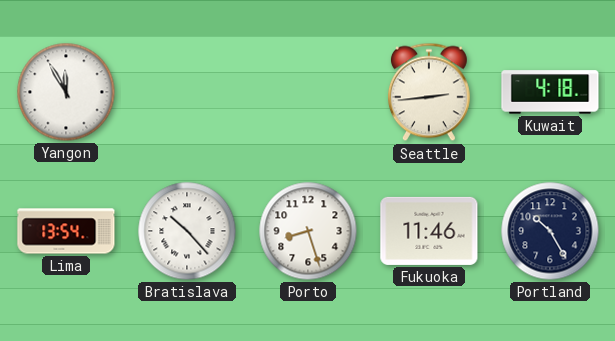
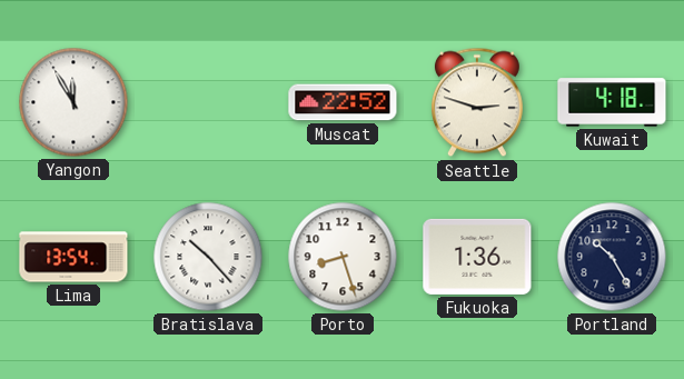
Muscat: none -> 22:52 (343, 102)
Seattle: 2:44 -> 2:48 (477, 102)
Fukuoka: 11:46 -> 1:36 (477, 257)
